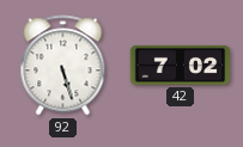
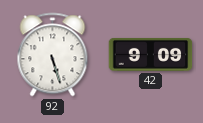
42: 7:02 -> 9:09 (151, 54)
